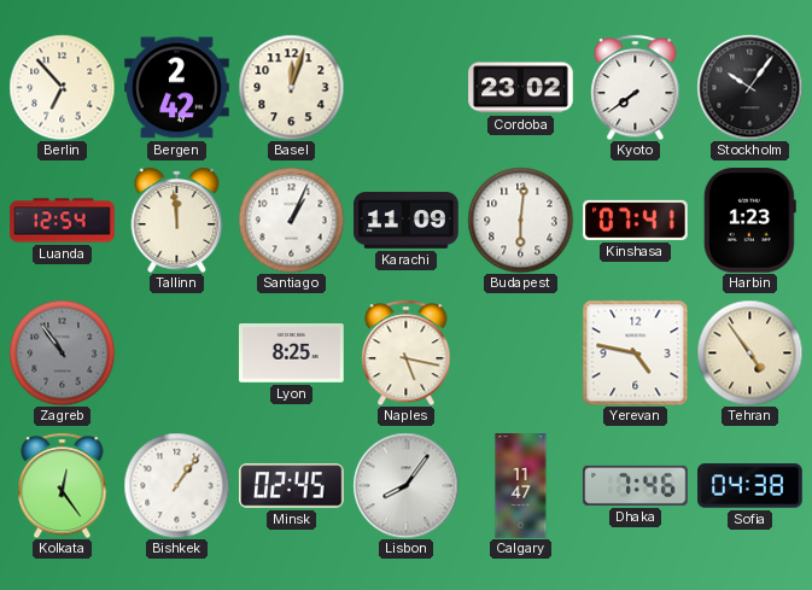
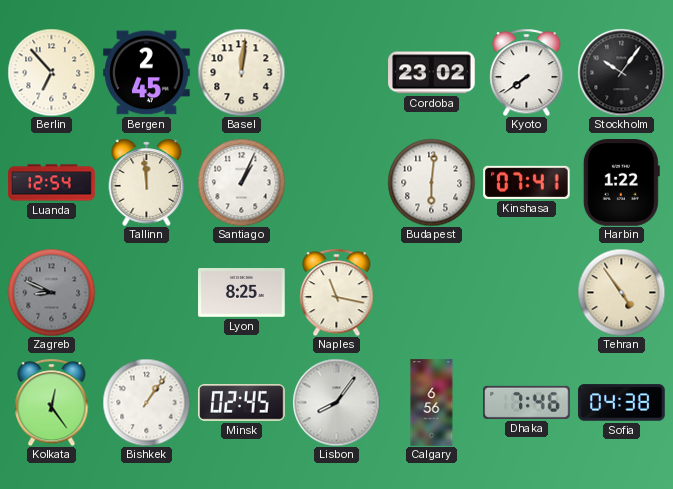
Bergen: 2:42 -> 2:45 (147, 73)
Basel: 12:03 -> 12:01 (241, 72)
Karachi: 11:09 -> none (407, 221)
Harbin: 1:23 -> 1:22 (621, 183)
Zagreb: 10:54 -> 8:49 (51, 292)
Naples: 5:17 -> 11:17 (337, 292)
Yerevan: 4:47 -> none (635, 352)
Calgary: 11:47 -> 6:56 (432, 403)
